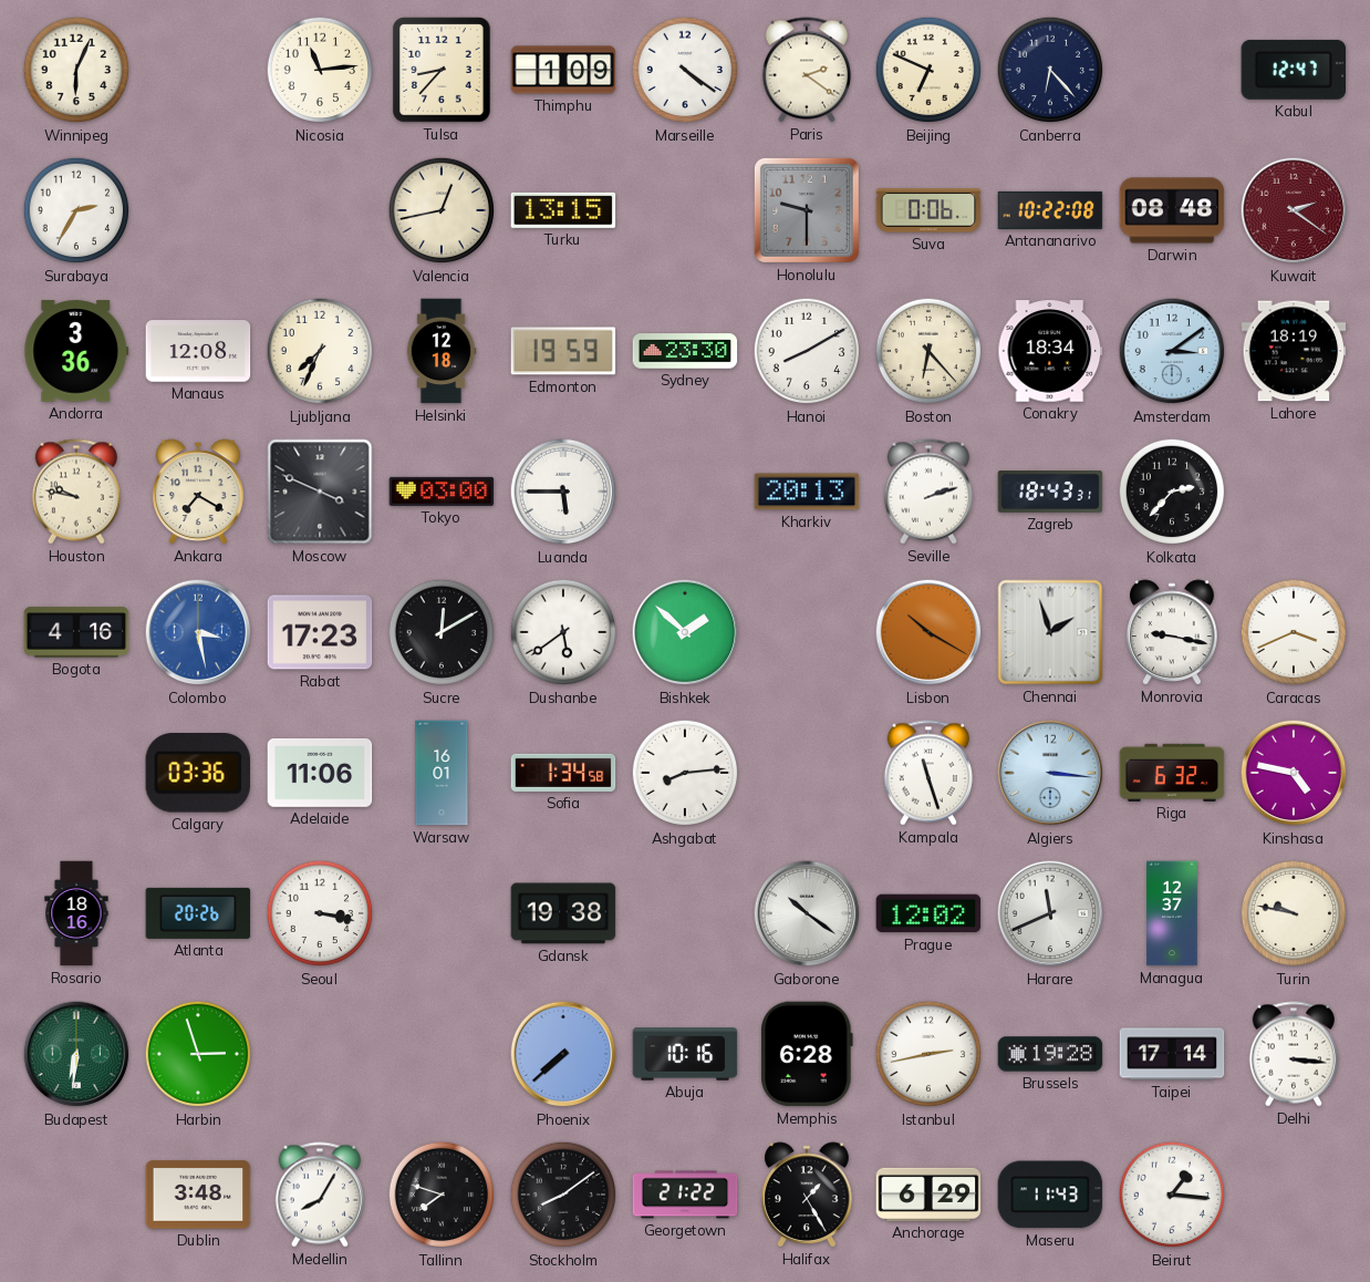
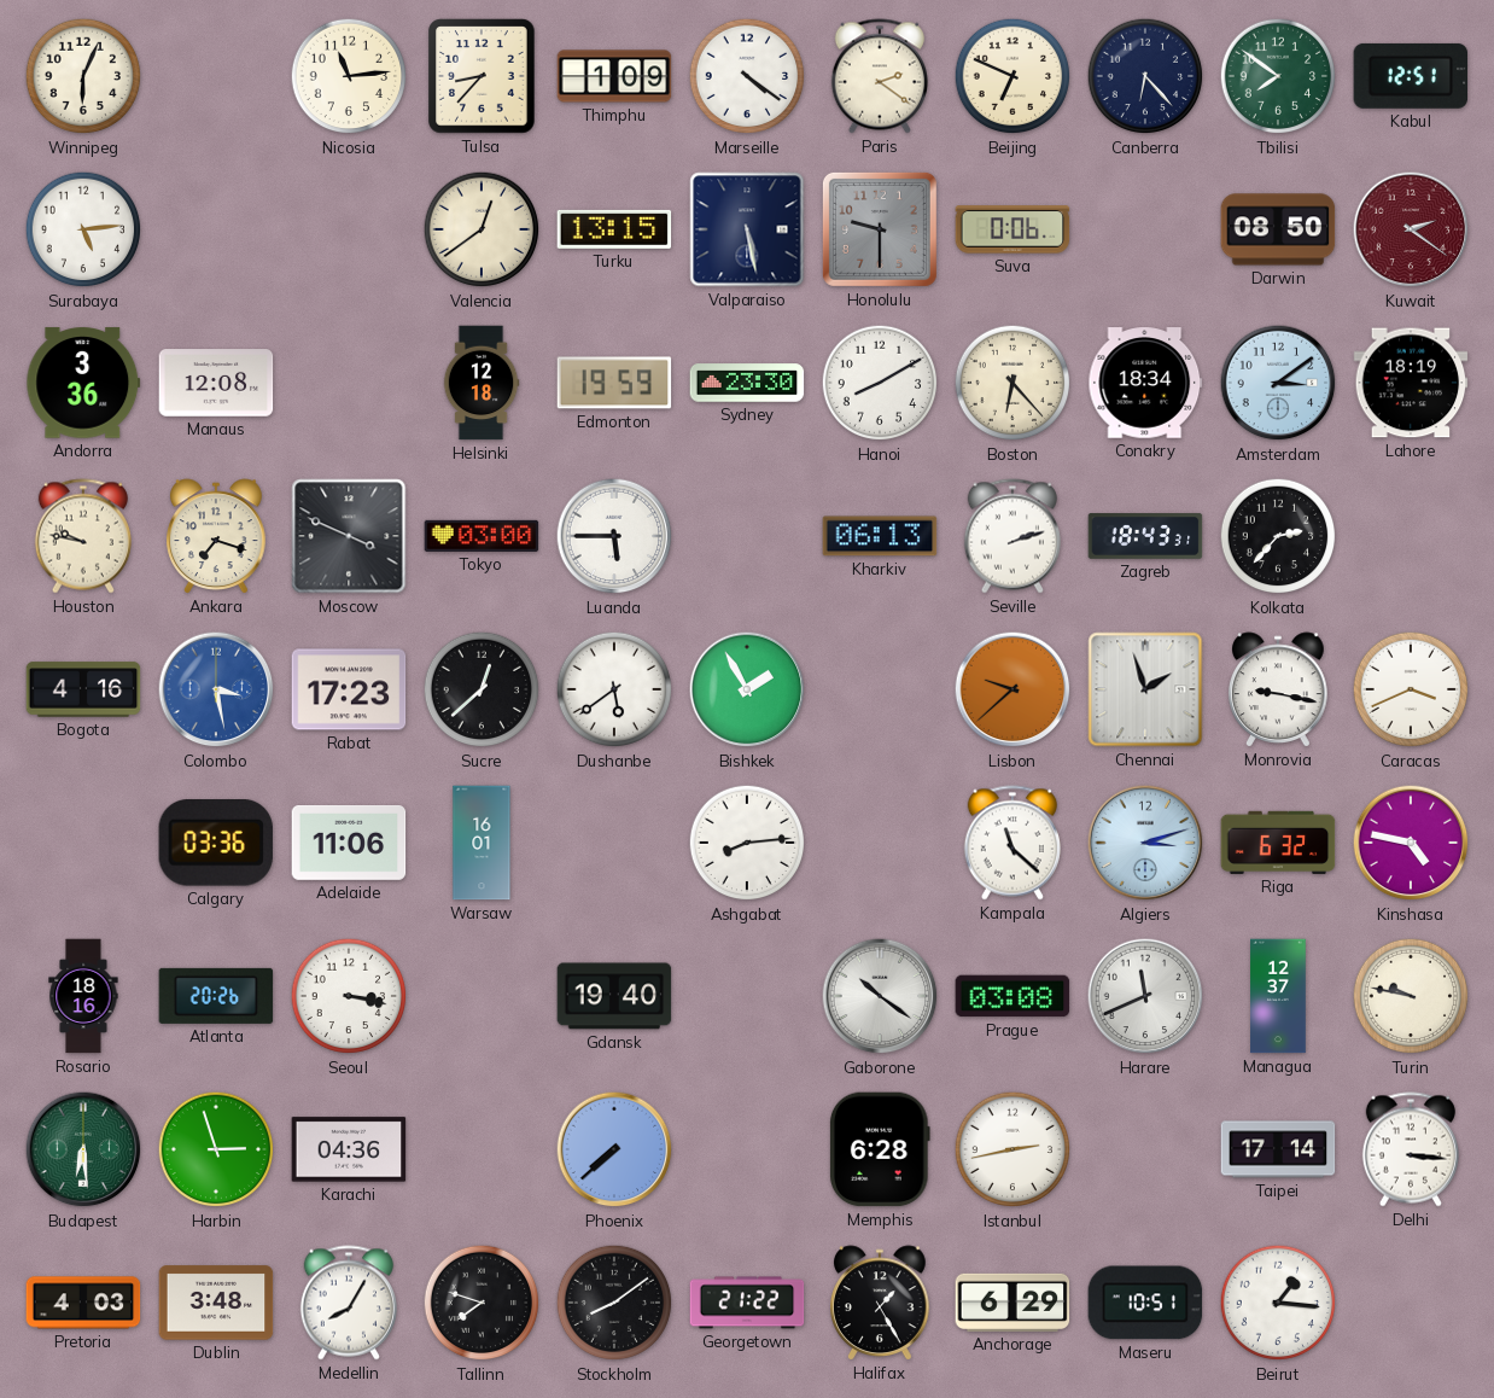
Tbilisi: none -> 7:51 (1278, 76)
Kabul: 12:47 -> 12:51 (1411, 76)
Surabaya: 2:35 -> 5:14 (83, 229)
Valencia: 12:43 -> 12:39 (482, 229)
Valparaiso: none -> 5:28 (747, 229)
Antananarivo: 10:22 -> none (1050, 210)
Darwin: 08:48 -> 08:50 (1278, 229)
Ljubljana: 7:34 -> none (320, 351)
Ankara: 7:20 -> 7:18 (217, 536)
Kharkiv: 20:13 -> 06:13 (880, 536)
Sucre: 12:10 -> 12:38 (482, 689)
Bishkek: 1:52 -> 1:55 (747, 689)
Lisbon: 10:20 -> 9:38 (1012, 689)
Sofia: 1:34 -> none (563, 773)
Kampala: 11:27 -> 11:22 (1012, 843)
Algiers: 3:16 -> 3:12 (1145, 843)
Gdansk: 19:38 -> 19:40 (614, 996)
Prague: 12:02 -> 03:08 (1012, 996)
Budapest: 6:31 -> 6:29 (83, 1149)
Karachi: none -> 04:36 (349, 1149)
Abuja: 10:16 -> none (685, 1054)
Brussels: 19:28 -> none (1050, 1054)
Pretoria: none -> 4:03 (83, 1303)
Maseru: 11:43 -> 10:51 (1145, 1303)
